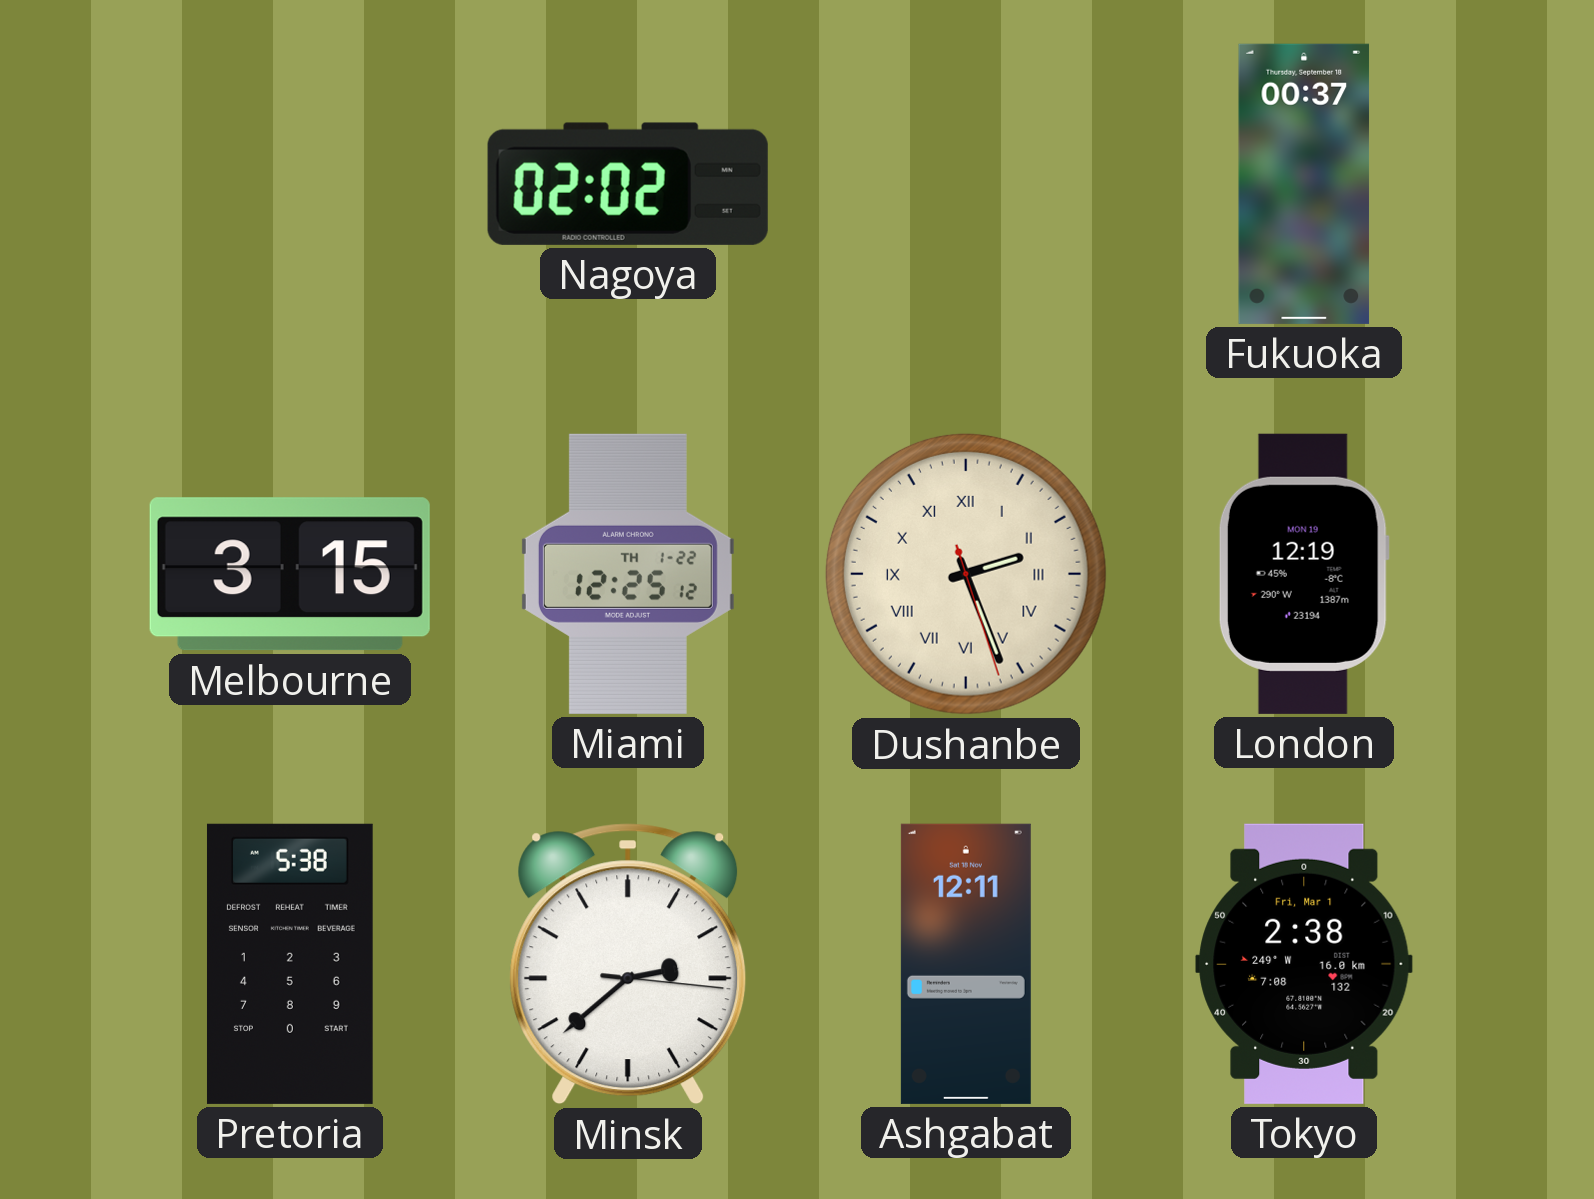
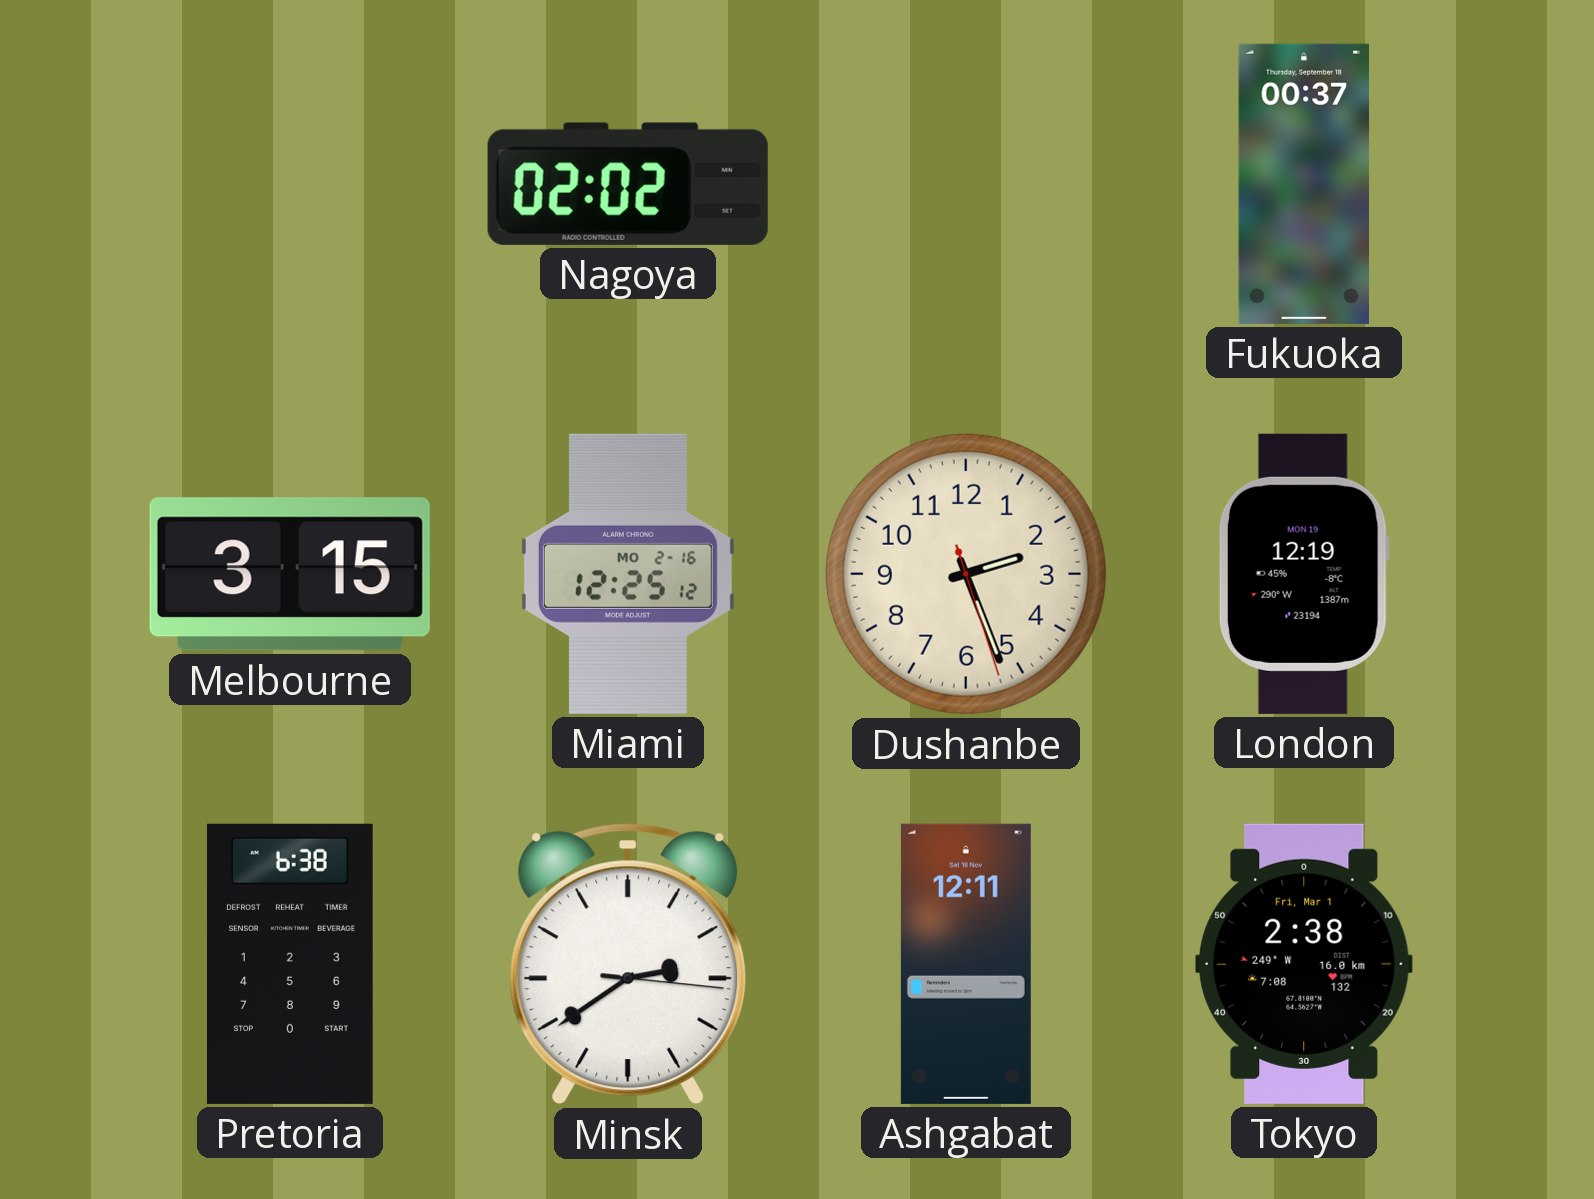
Miami date: TH 1-22 -> MO 2-16 (628, 574)
Dushanbe numerals: Roman -> Arabic (966, 574)
Pretoria: 5:38 -> 6:38 (290, 964)
Minsk: 2:38 -> 2:39 (628, 964)
